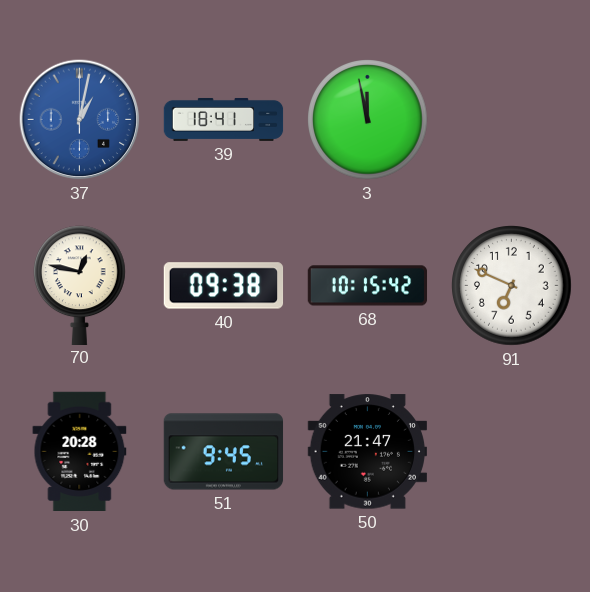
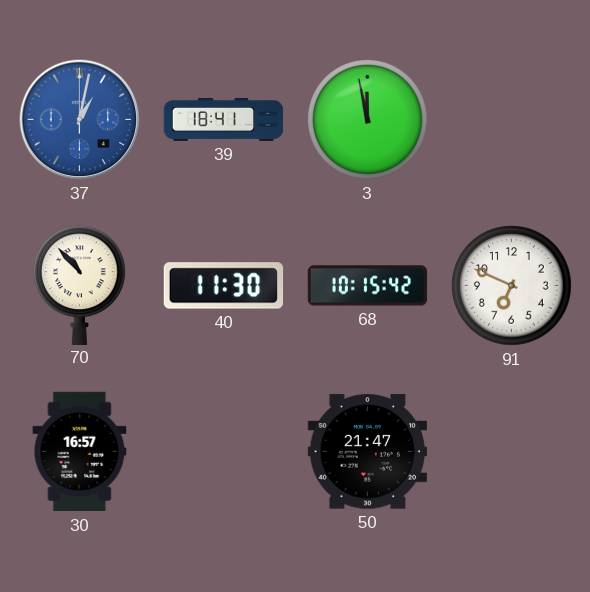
70: 12:47 -> 10:53 (80, 285)
40: 09:38 -> 11:30 (224, 286)
30: 20:28 -> 16:57 (80, 452)
51: 9:45 -> none (224, 452)
